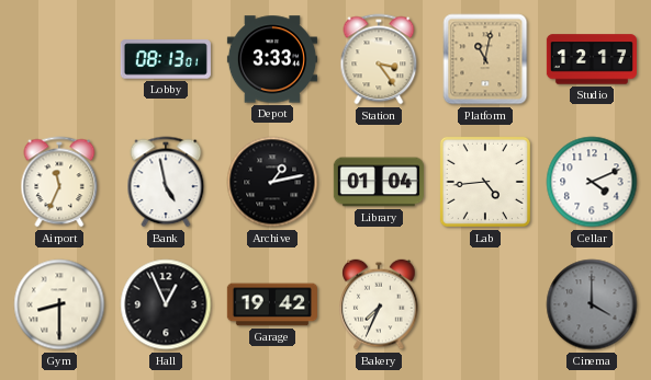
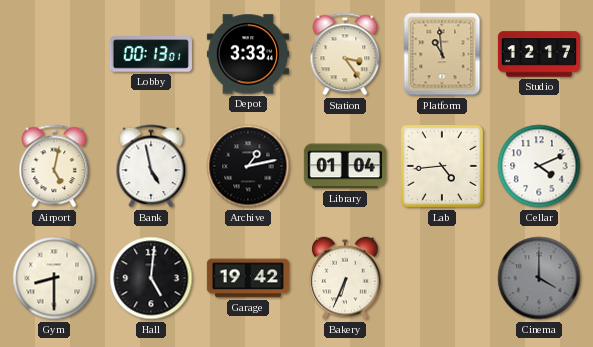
Lobby: 08:13 -> 00:13 (151, 54)
Platform: 11:02 -> 10:59 (442, 54)
Airport: 11:34 -> 5:02 (54, 166)
Hall: 12:56 -> 5:01 (151, 278)
Bakery: 7:34 -> 6:34 (345, 278)
